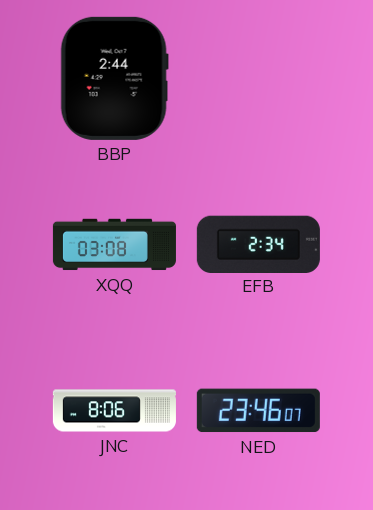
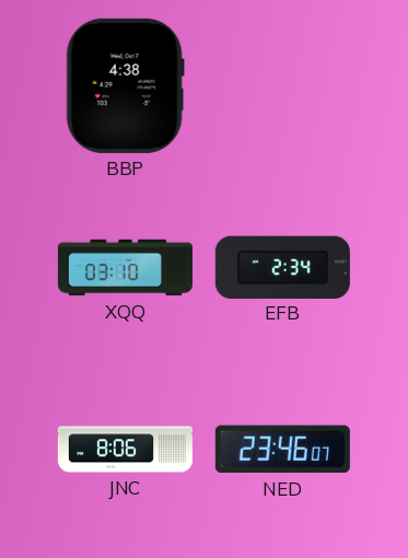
BBP: 2:44 -> 4:38 (125, 85)
XQQ: 03:08 -> 03:10 (125, 268)
